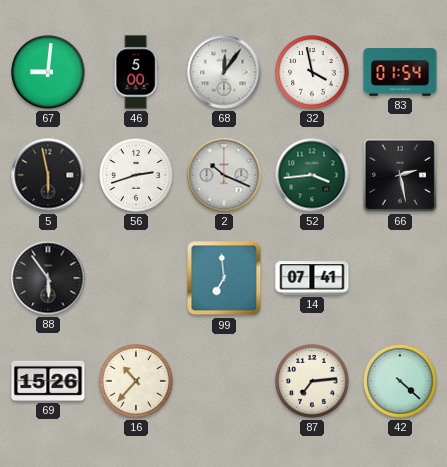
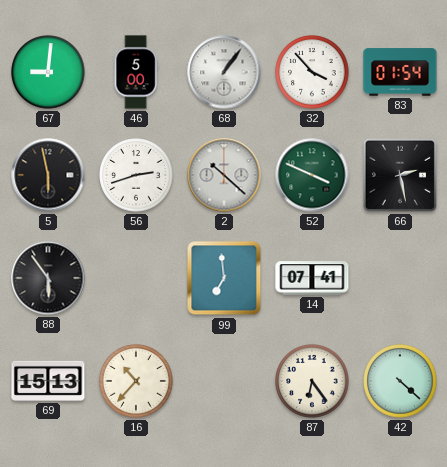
68: 12:06 -> 1:06 (224, 72)
32: 3:58 -> 3:53 (312, 72)
2: 10:19 -> 10:22 (224, 175)
52: 3:44 -> 3:49 (312, 175)
69: 15:26 -> 15:13 (48, 381)
87: 7:14 -> 6:24 (312, 381)
